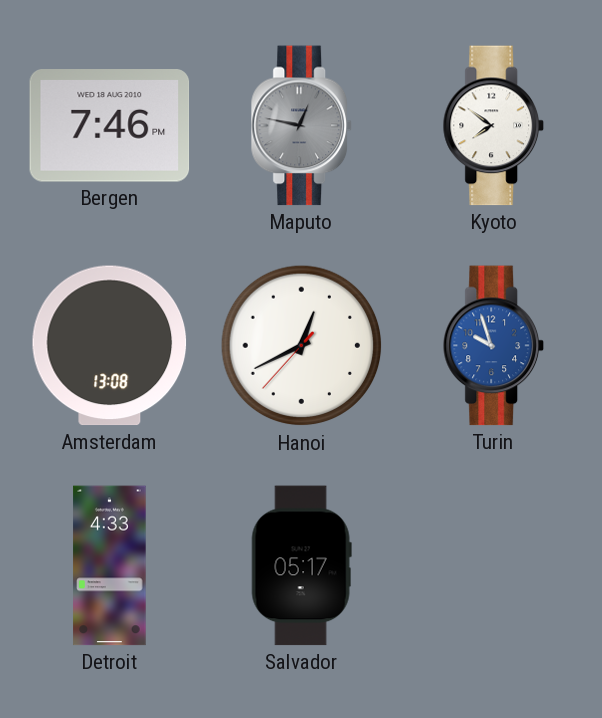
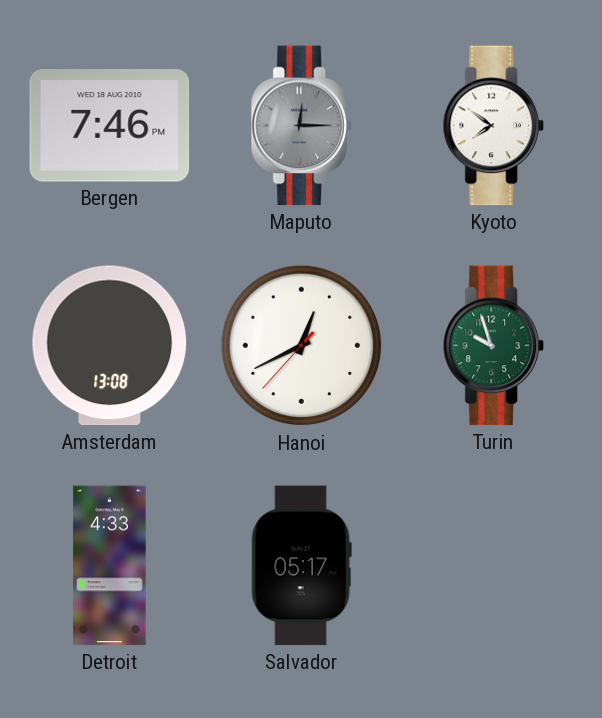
Maputo: 12:47 -> 12:15 (301, 126)
Turin dial: blue -> green (493, 346)
